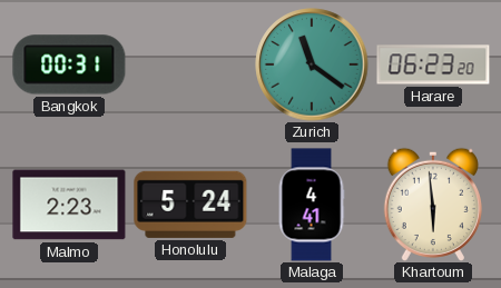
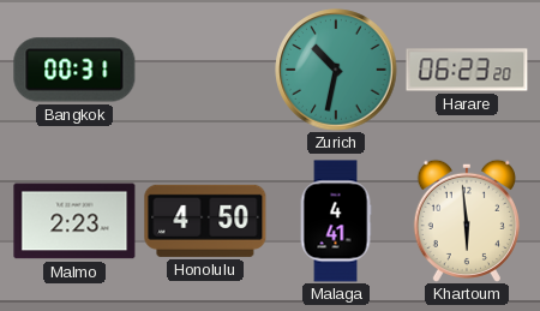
Zurich: 11:21 -> 10:32 (336, 70)
Honolulu: 5:24 -> 4:50 (205, 221)
